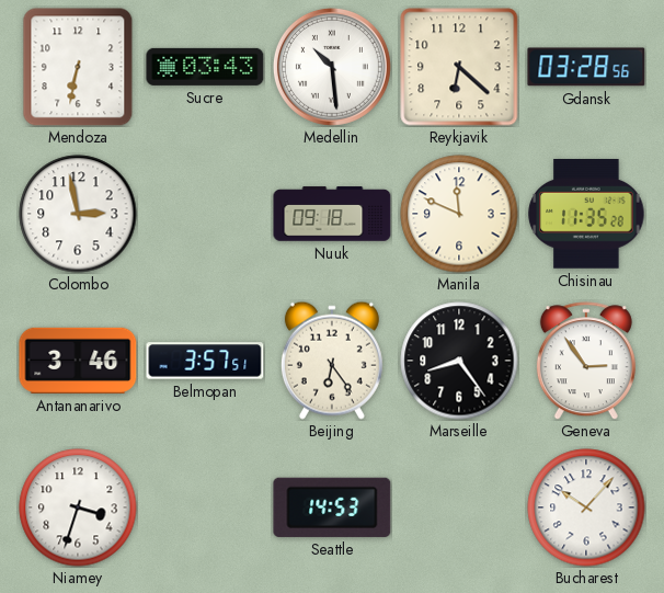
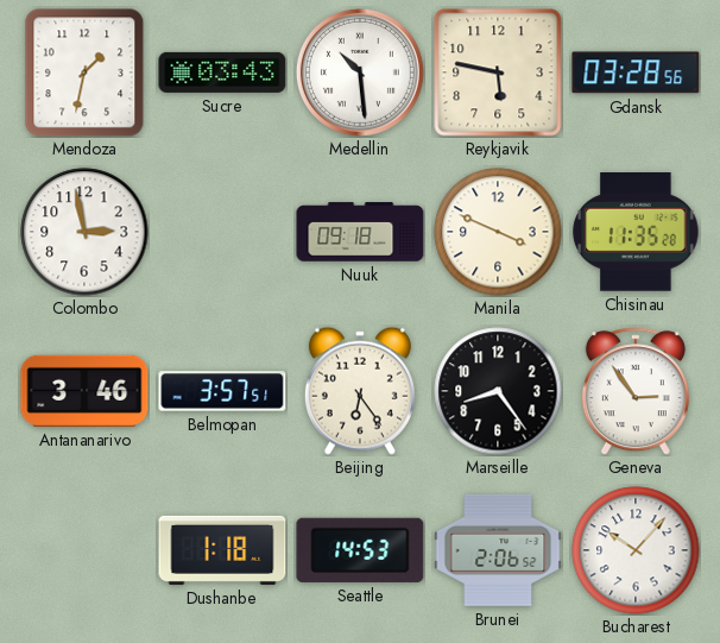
Mendoza: 6:32 -> 1:32 (84, 73)
Reykjavik: 6:22 -> 5:47 (498, 73)
Manila: 11:49 -> 3:49 (498, 232)
Niamey: 3:33 -> none (78, 508)
Dushanbe: none -> 1:18 (222, 550)
Brunei: none -> 2:06 (498, 550)
